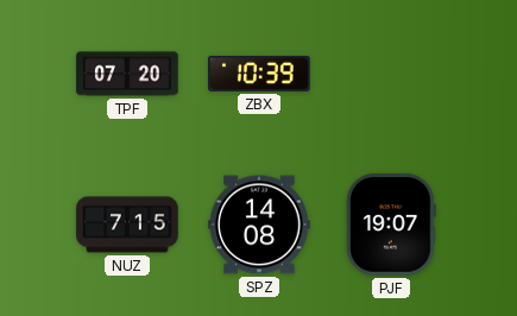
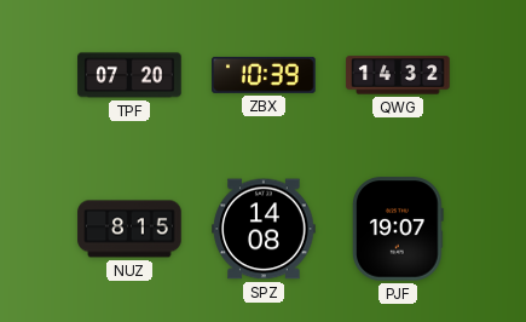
QWG: none -> 14:32 (398, 75)
NUZ: 7:15 -> 8:15 (129, 229)
